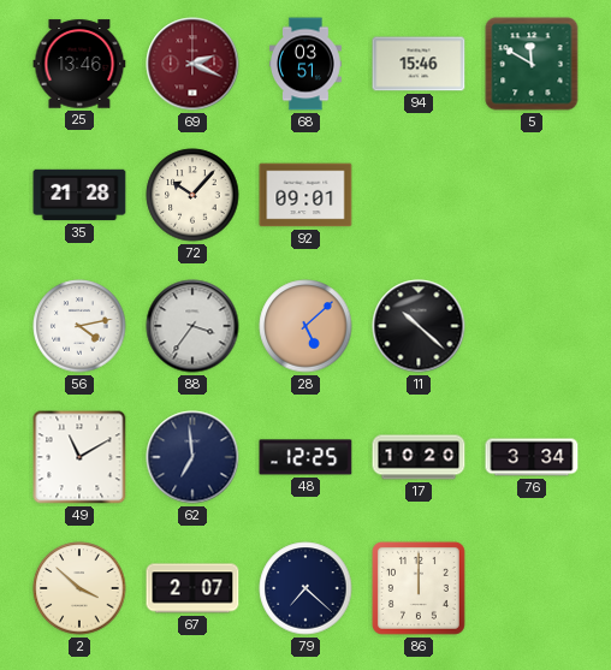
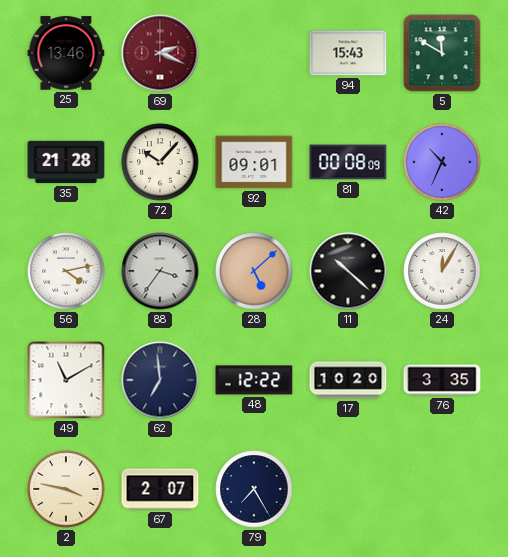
68: 03:51 -> none (307, 64)
94: 15:46 -> 15:43 (348, 53)
81: none -> 00:08 (348, 162)
42: none -> 10:34 (442, 162)
24: none -> 12:05 (442, 271)
48: 12:25 -> 12:22 (254, 380)
76: 3:34 -> 3:35 (442, 380)
2: 3:52 -> 3:47 (66, 489)
79: 7:22 -> 7:25 (254, 489)
86: 12:00 -> none (419, 588)
